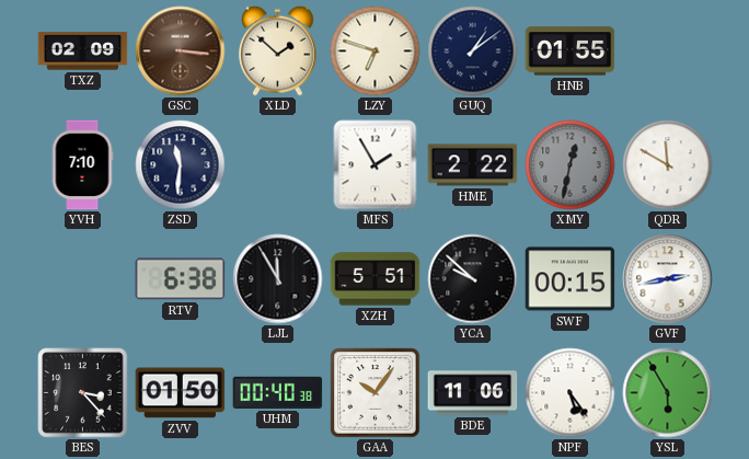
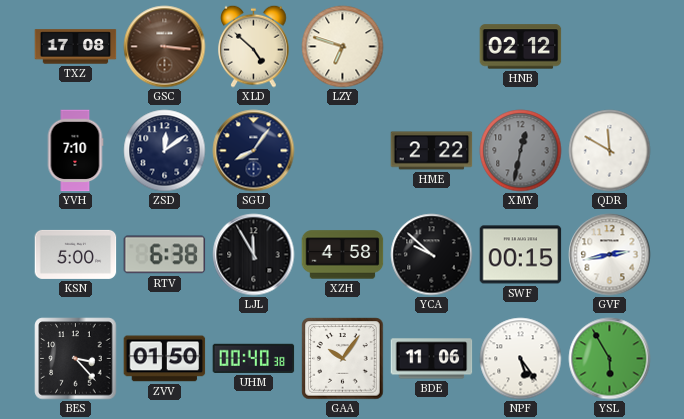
TXZ: 02:09 -> 17:08 (76, 47)
XLD: 1:52 -> 4:52 (254, 46)
GUQ: 1:09 -> none (473, 51)
HNB: 01:55 -> 02:12 (521, 47)
ZSD: 11:31 -> 12:09 (165, 151)
SGU: none -> 8:06 (254, 151)
MFS: 1:55 -> none (376, 165)
KSN: none -> 5:00 (76, 254)
XZH: 5:51 -> 4:58 (343, 255)
